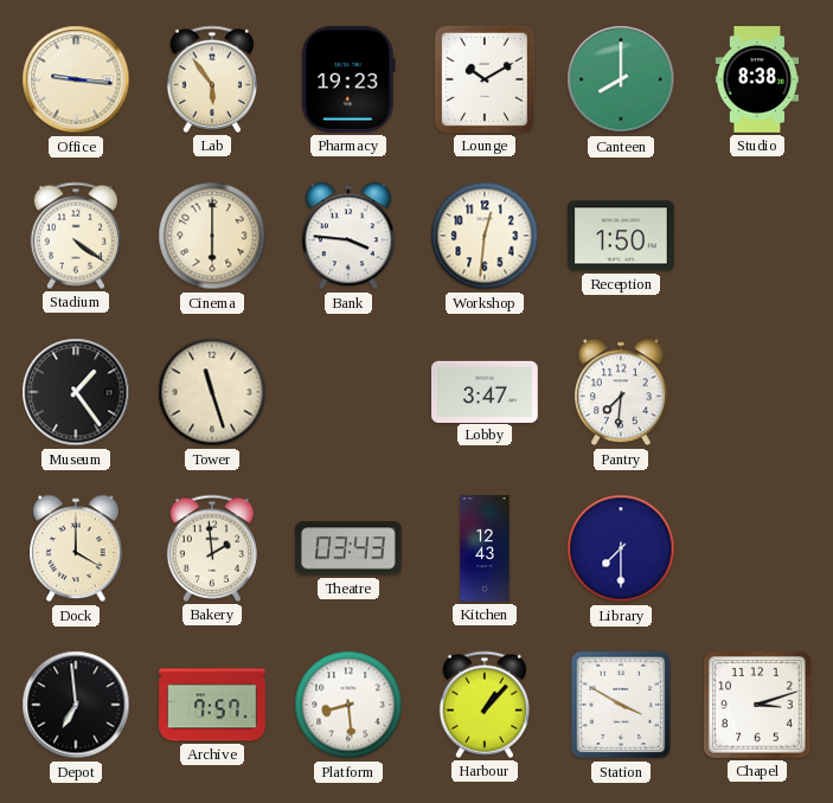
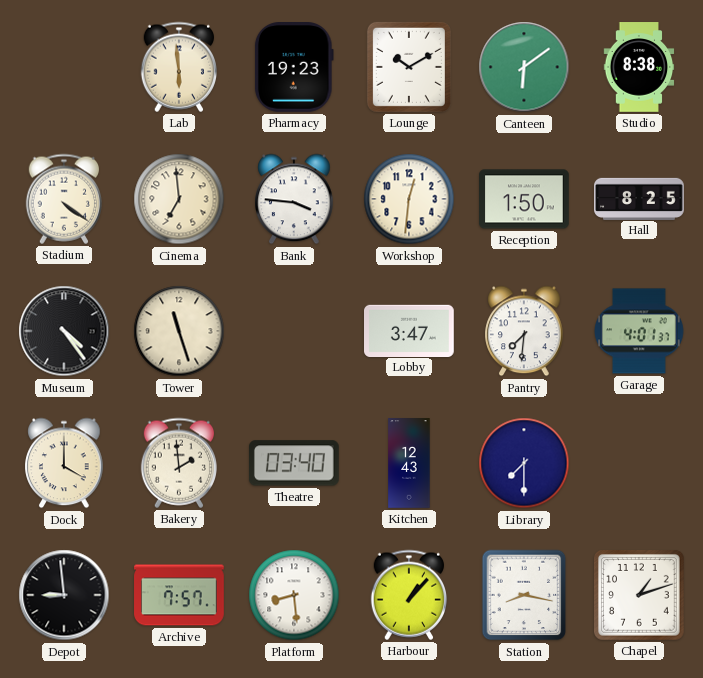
Office: 9:16 -> none (76, 79)
Lab: 5:54 -> 5:59 (178, 67)
Canteen: 8:00 -> 6:09 (524, 67)
Cinema: 6:00 -> 6:59 (179, 199)
Hall: none -> 8:25 (639, 198)
Museum: 1:24 -> 4:24 (64, 331)
Garage: none -> 4:01 (639, 331)
Theatre: 03:43 -> 03:40 (294, 463)
Depot: 6:59 -> 8:59 (64, 595)
Station: 3:50 -> 8:17 (524, 595)
Chapel: 3:12 -> 1:12 (640, 596)
